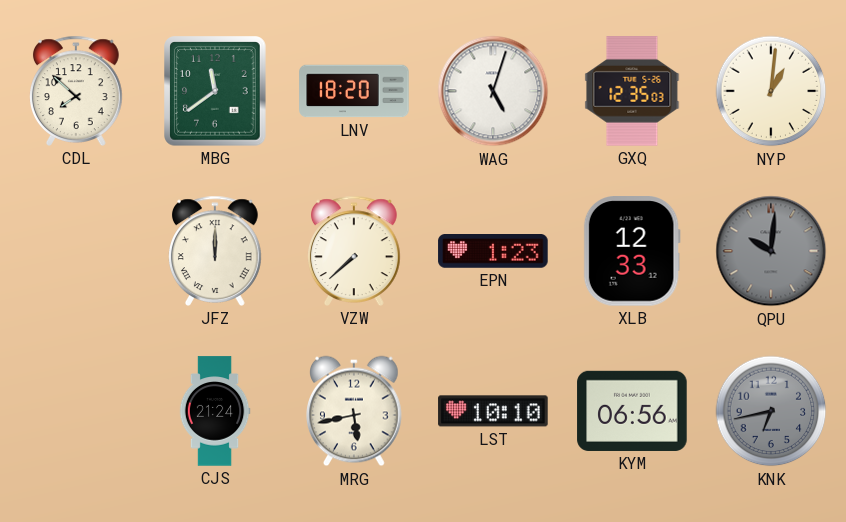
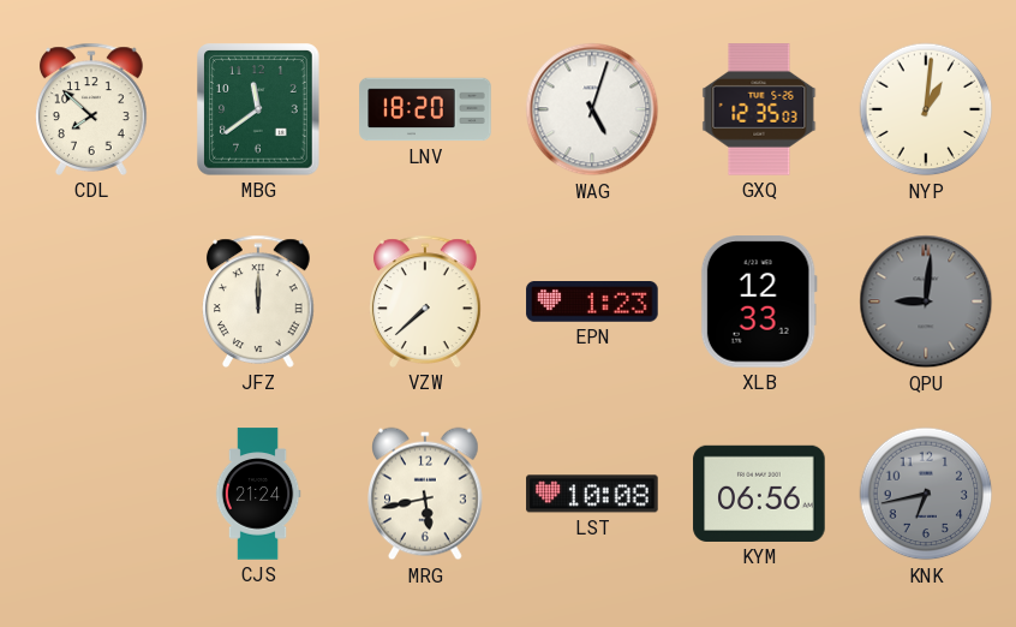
QPU: 10:01 -> 9:01 (926, 301)
LST: 10:10 -> 10:08 (592, 494)
